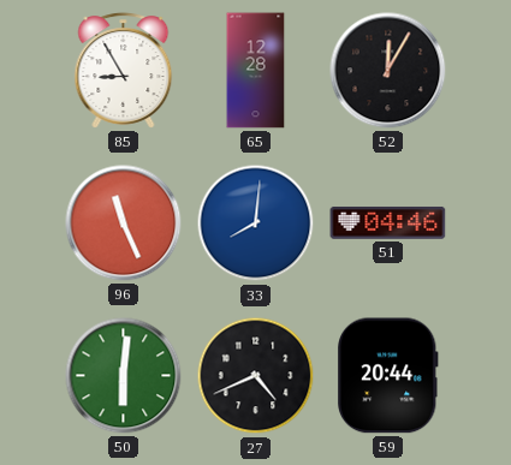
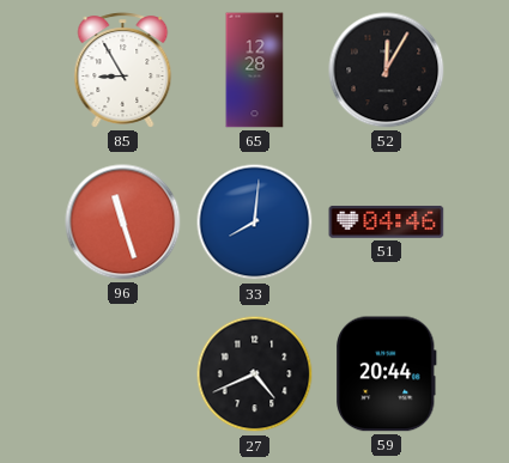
96: 11:26 -> 11:27 (123, 223)
50: 6:01 -> none (124, 376)
